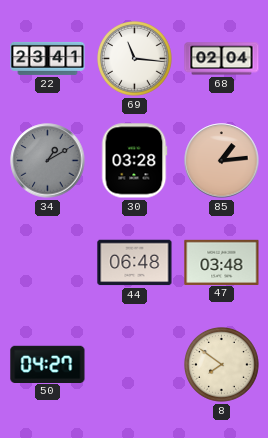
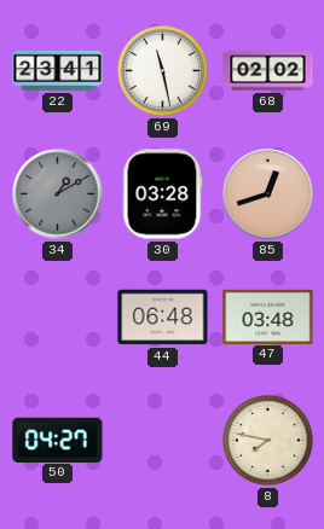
69: 11:16 -> 11:28 (163, 71)
68: 02:04 -> 02:02 (268, 71)
85: 1:14 -> 12:42 (268, 194)
8: 7:51 -> 7:47 (268, 441)
